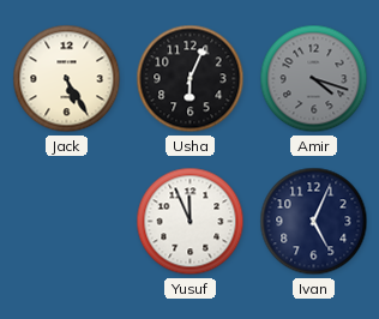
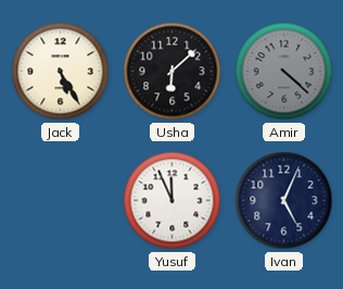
Usha: 6:04 -> 6:08 (173, 72)
Amir: 4:18 -> 4:22 (284, 72)
